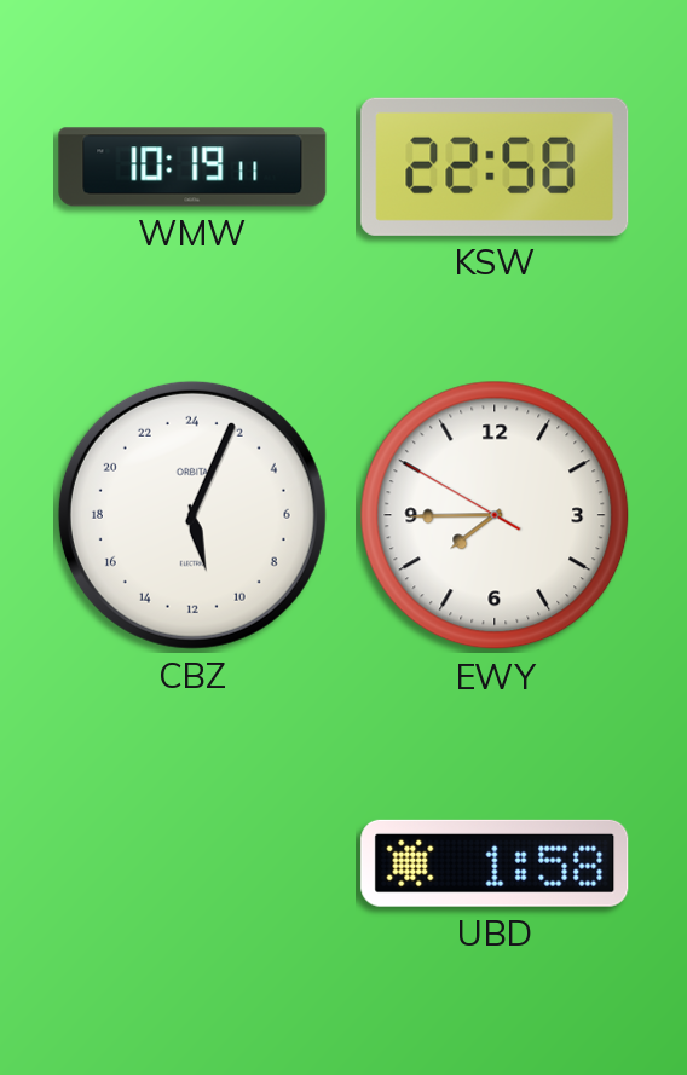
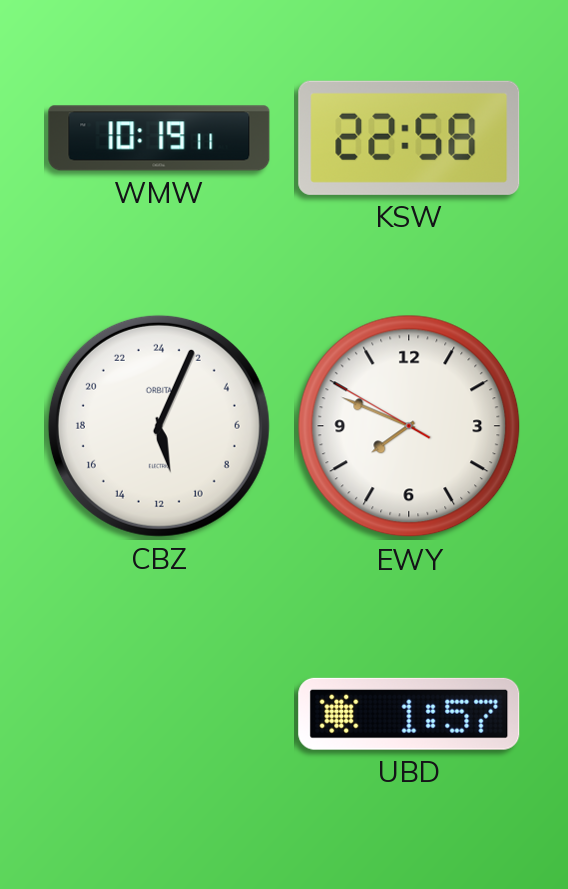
EWY: 7:44 -> 7:48 (409, 426)
UBD: 1:58 -> 1:57 (409, 714)
